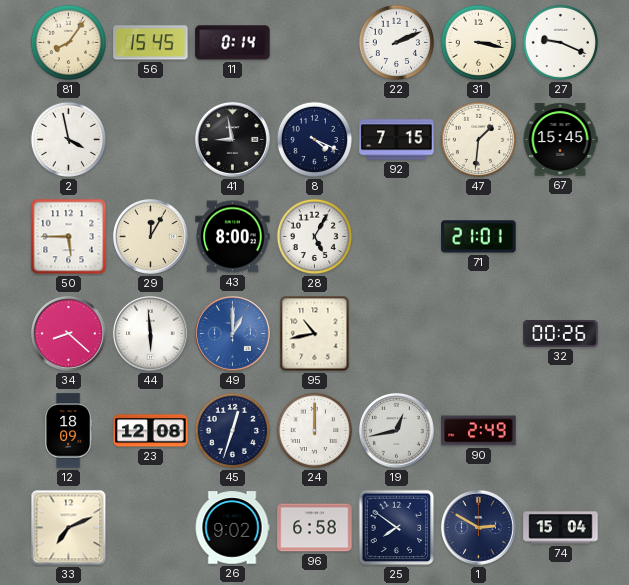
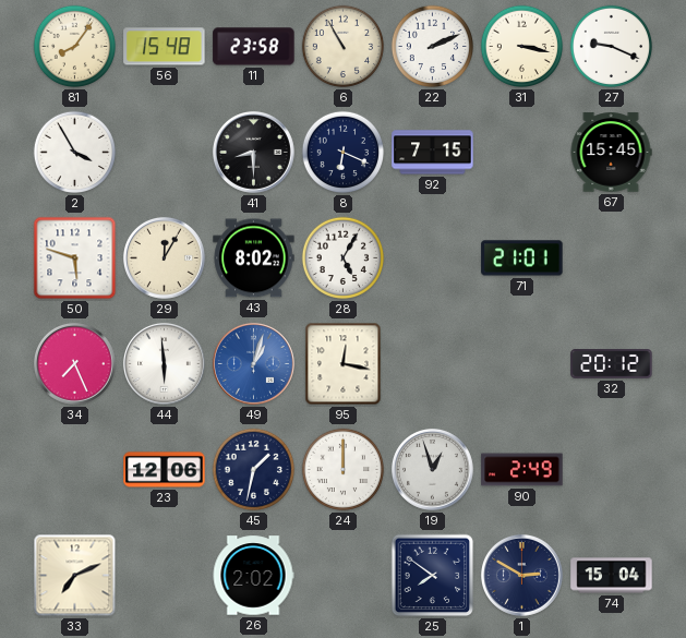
56: 15:45 -> 15:48 (165, 47)
11: 0:14 -> 23:58 (254, 47)
6: none -> 10:55 (344, 47)
2: 3:58 -> 3:55 (75, 153)
41: 8:58 -> 8:30 (253, 152)
8: 4:19 -> 6:19 (344, 153)
47: 1:31 -> none (479, 140)
50: 5:45 -> 5:48 (75, 258)
43: 8:00 -> 8:02 (254, 258)
34: 8:22 -> 7:26 (74, 363)
49: 1:00 -> 1:03 (253, 363)
95: 10:43 -> 12:17 (344, 364)
32: 00:26 -> 20:12 (612, 364)
12: 18:09 -> none (69, 431)
23: 12:08 -> 12:06 (165, 470)
45: 12:33 -> 1:32 (254, 470)
19: 12:43 -> 12:57 (432, 469)
26: 9:02 -> 2:02 (253, 576)
96: 6:58 -> none (315, 528)
